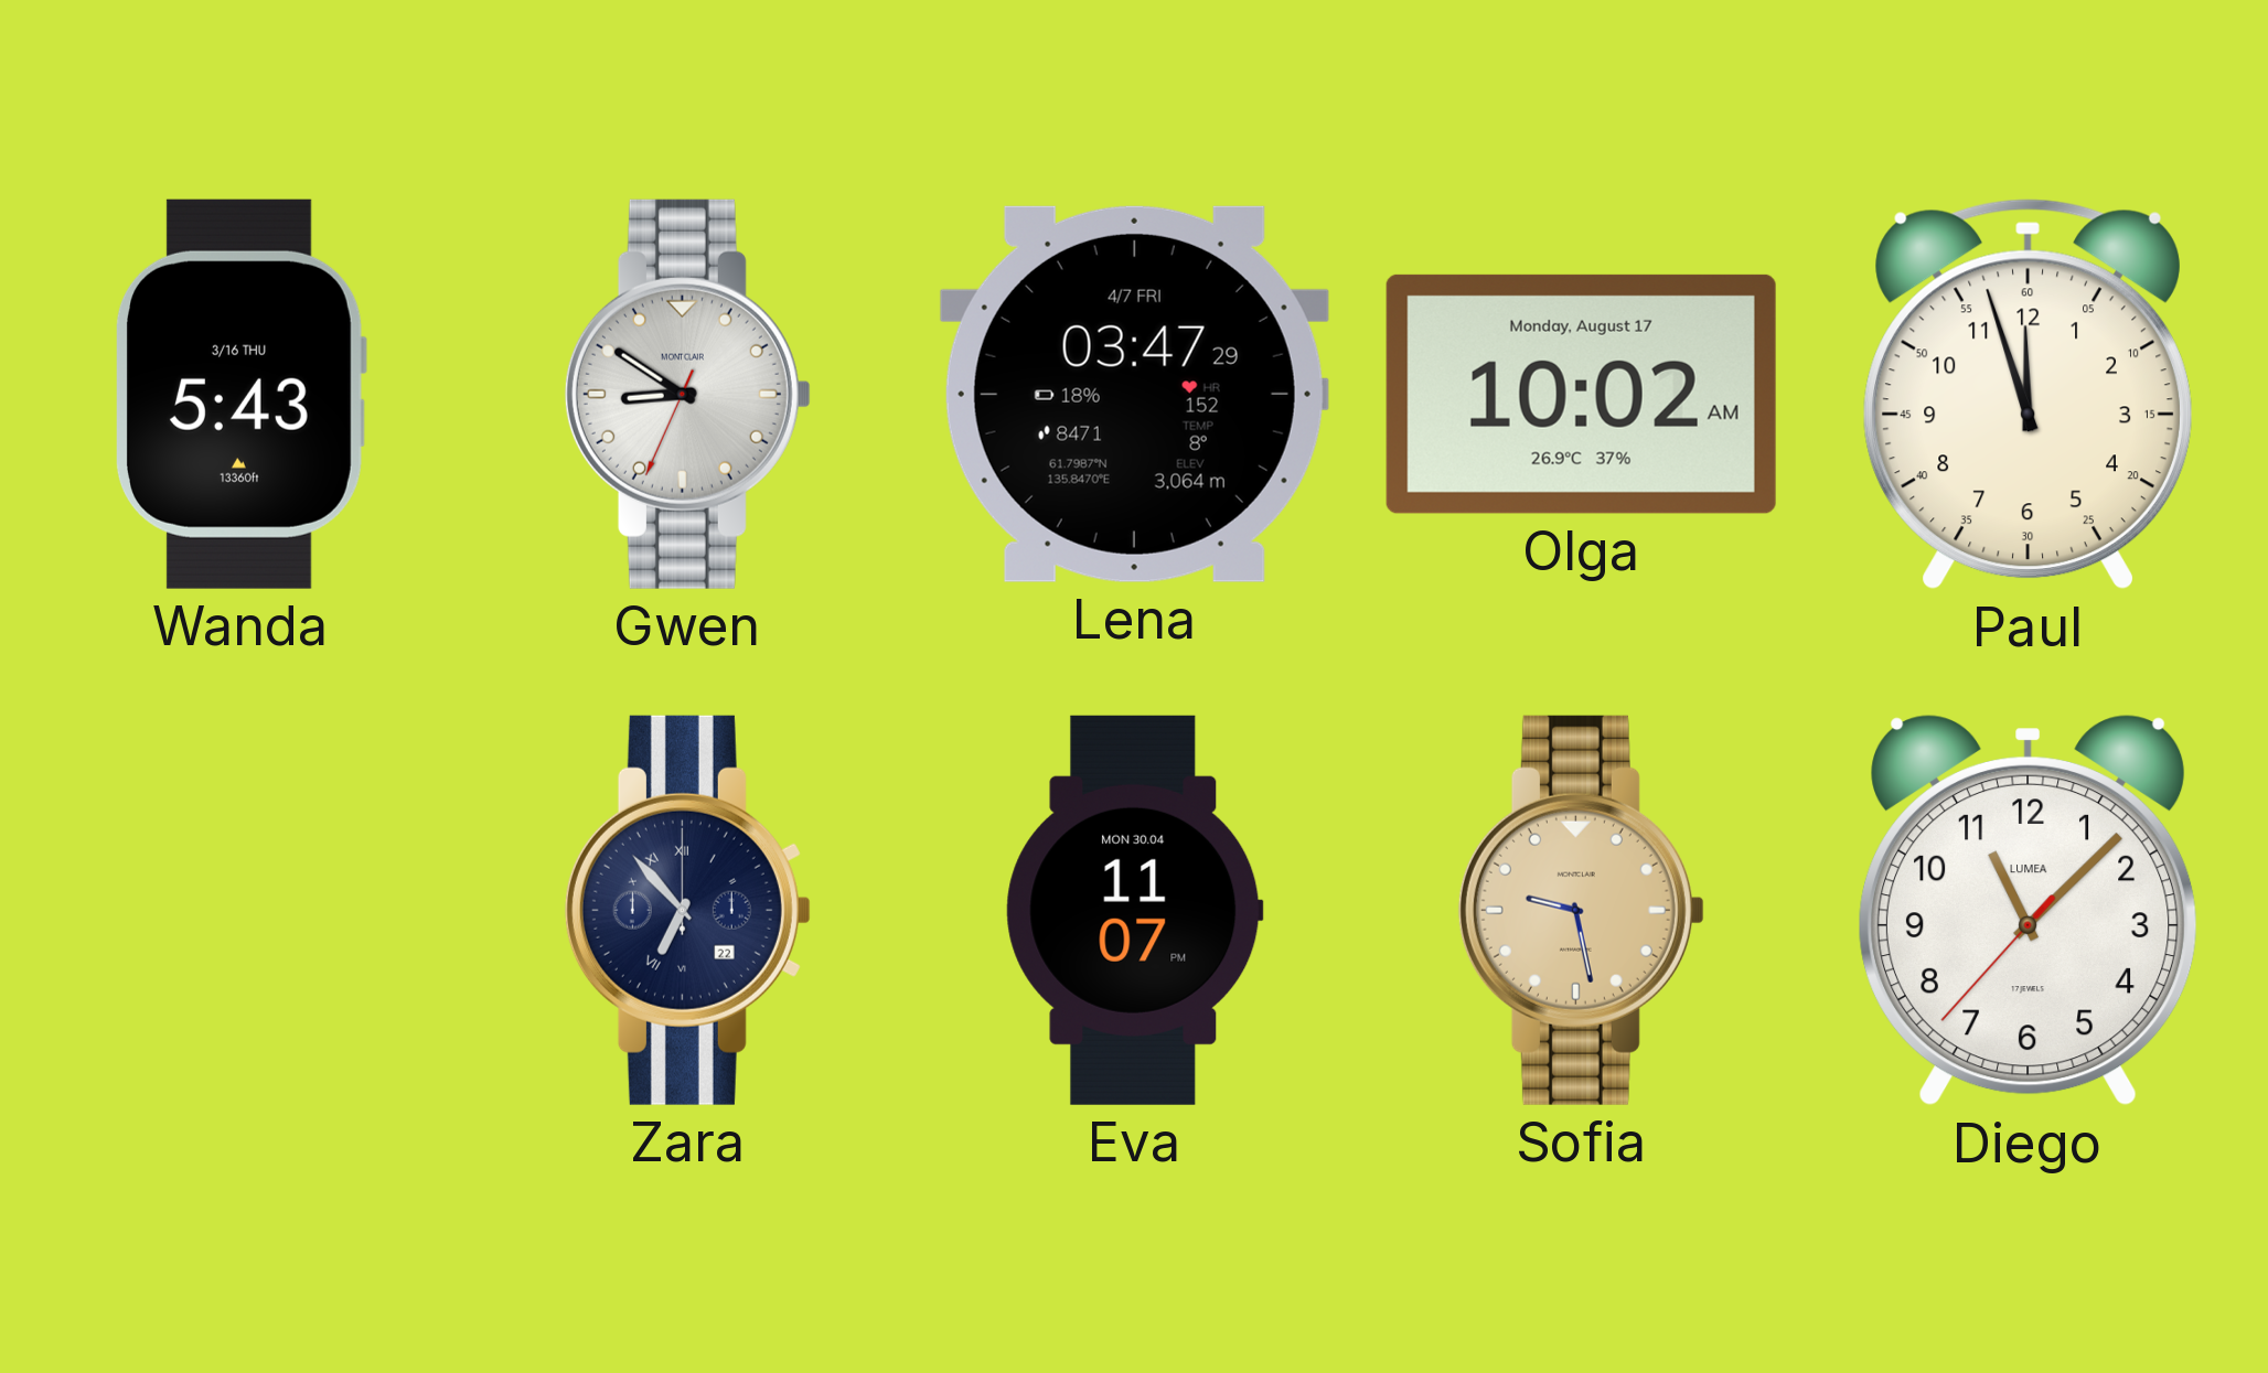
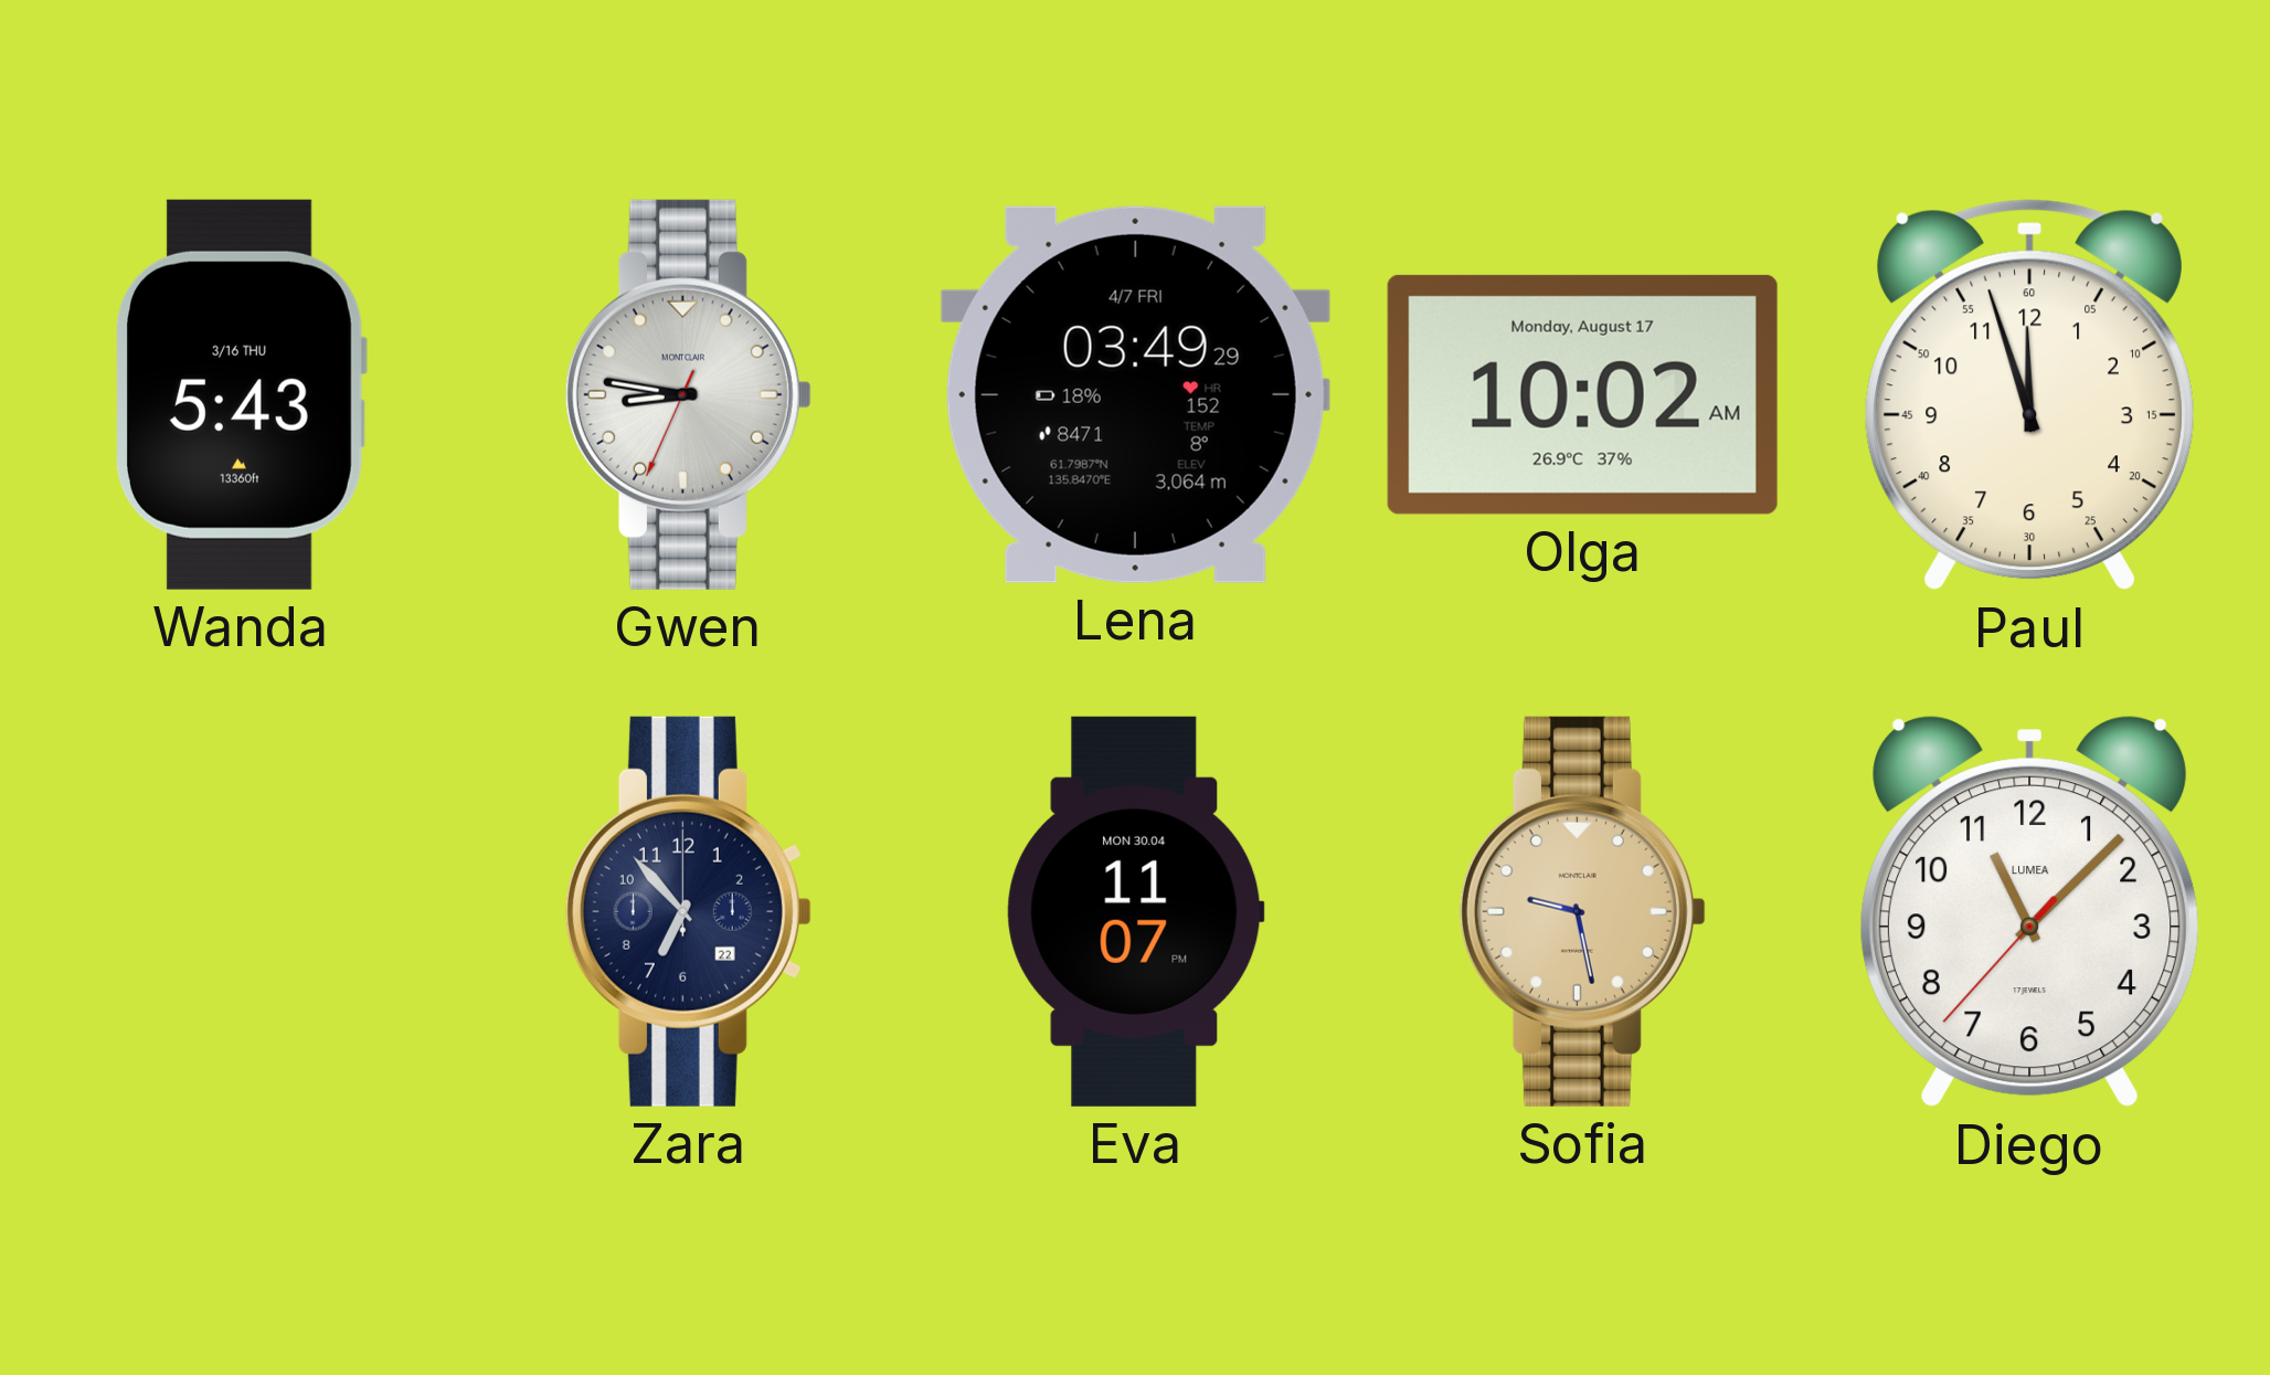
Gwen: 8:50 -> 8:46 (688, 394)
Lena: 03:47 -> 03:49 (1135, 394)
Zara numerals: Roman -> Arabic (688, 911)
